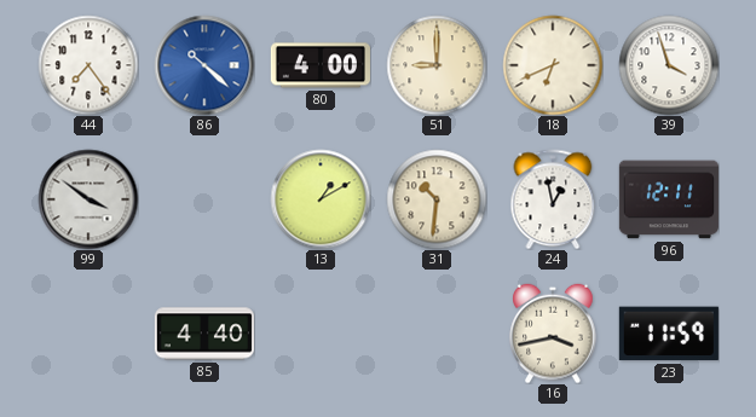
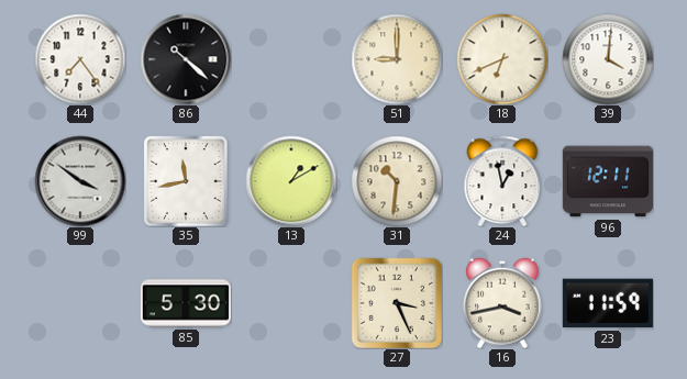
86 dial: blue -> black (186, 59)
80: 4:00 -> none (321, 65)
39: 3:57 -> 4:01 (608, 59)
35: none -> 11:43 (186, 181)
85: 4:40 -> 5:30 (186, 303)
27: none -> 3:26 (397, 303)
